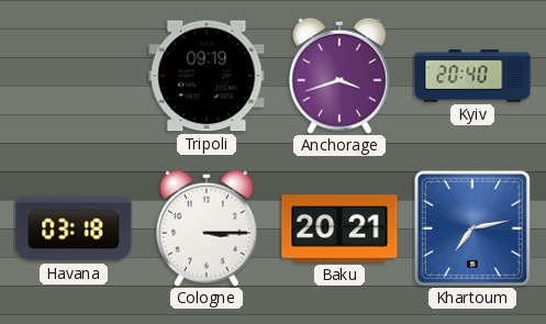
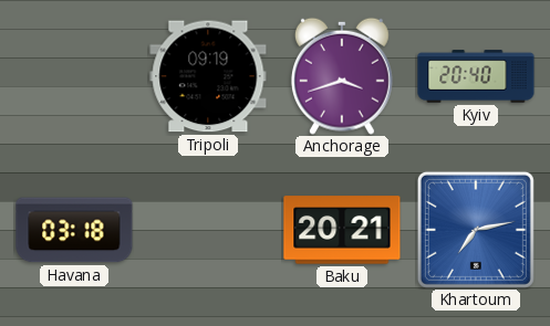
Cologne: 3:15 -> none (207, 228)
